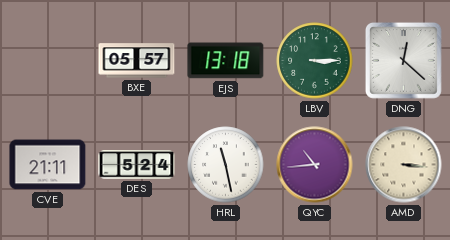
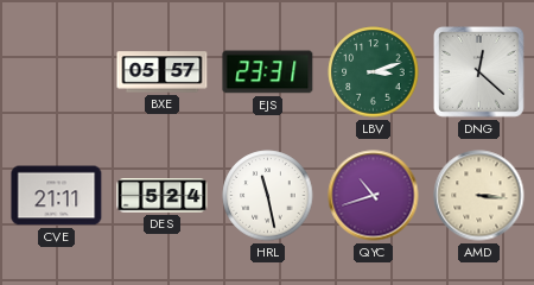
EJS: 13:18 -> 23:31 (268, 72)
LBV: 3:15 -> 3:12 (374, 72)
QYC: 10:44 -> 10:42 (374, 196)
